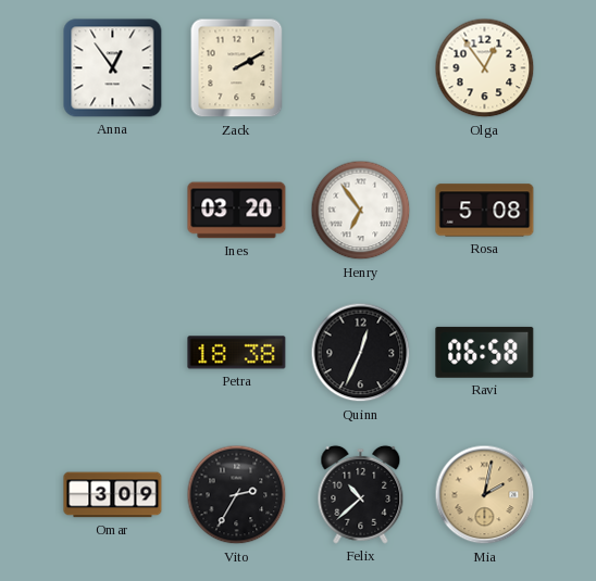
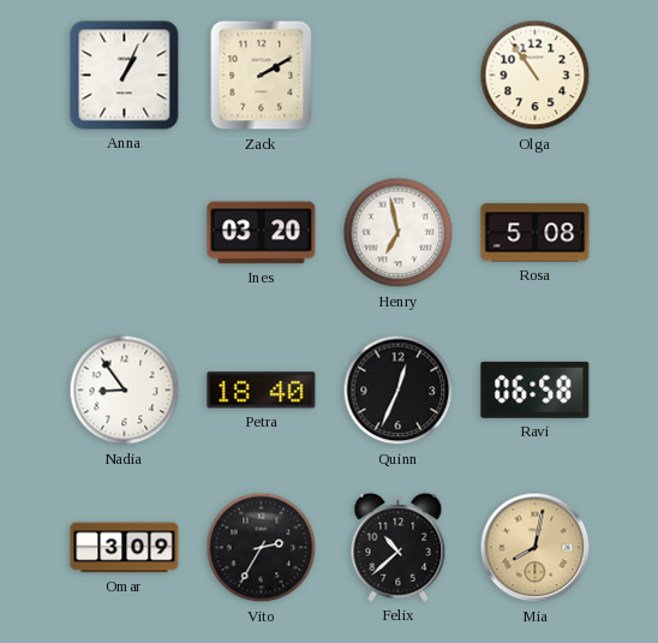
Anna: 12:54 -> 1:04 (125, 76)
Olga: 12:54 -> 10:54 (536, 76)
Henry: 6:54 -> 6:58 (399, 233)
Nadia: none -> 8:54 (125, 391)
Petra: 18:38 -> 18:40 (262, 391)
Mia: 2:02 -> 8:02 (536, 548)
